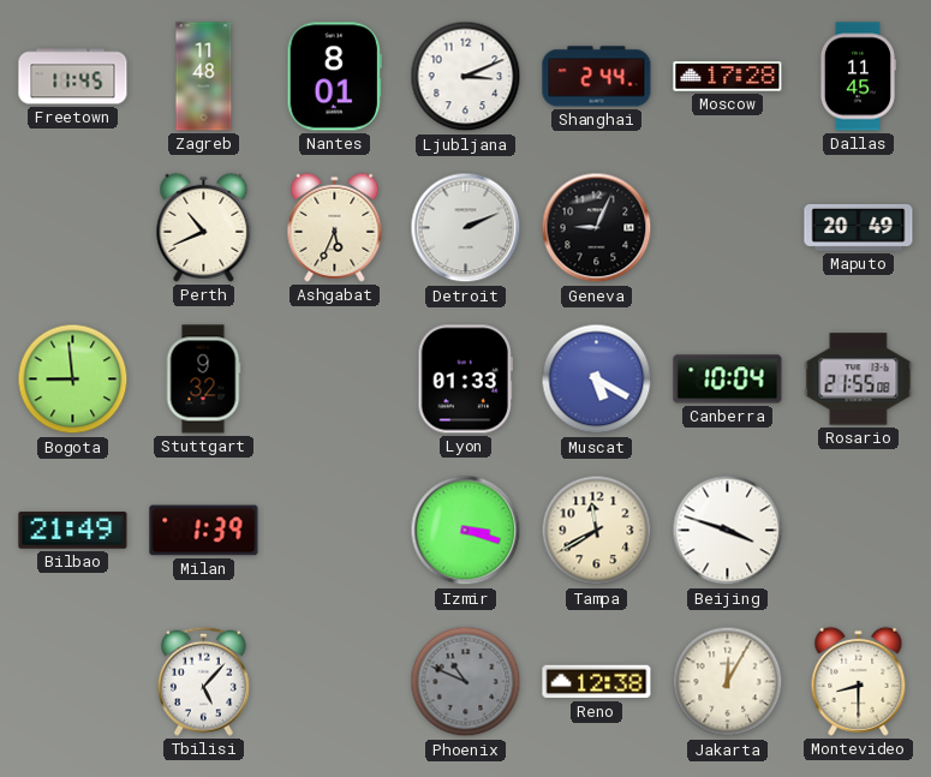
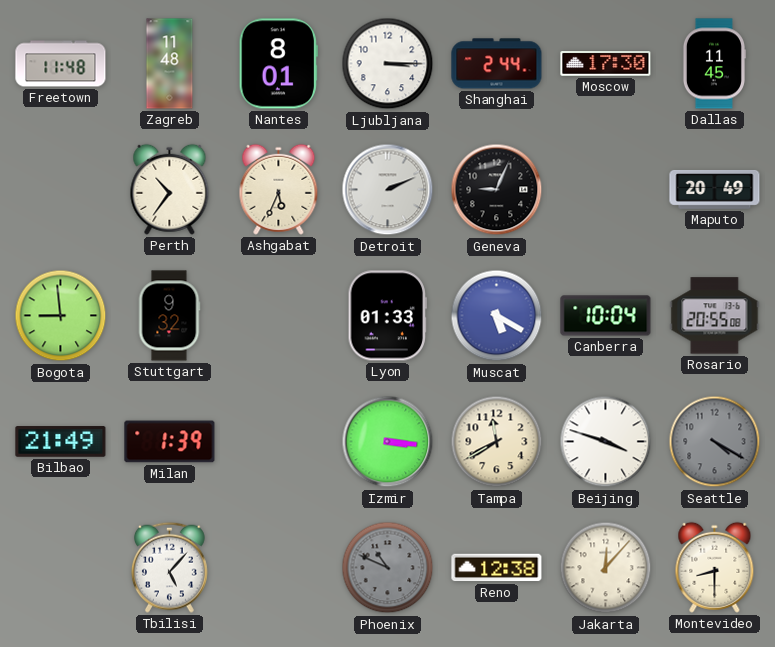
Freetown: 11:45 -> 11:48 (61, 64)
Ljubljana: 3:11 -> 3:15 (388, 64)
Moscow: 17:28 -> 17:30 (606, 64)
Perth: 10:41 -> 10:36 (170, 189)
Rosario: 21:55 -> 20:55 (715, 316)
Izmir: 3:18 -> 3:16 (388, 442)
Seattle: none -> 4:20 (715, 442)
Jakarta: 12:05 -> 12:07 (606, 568)
